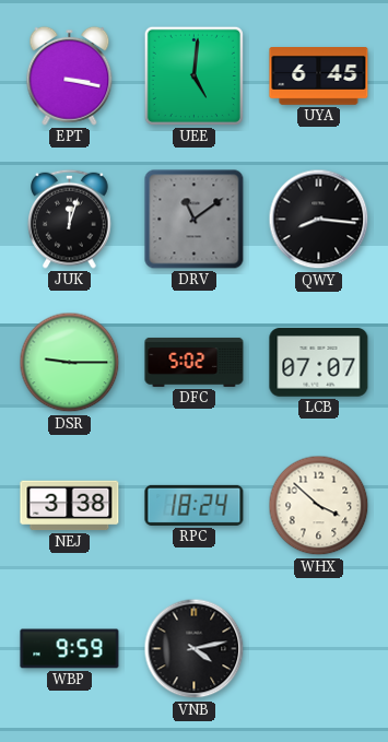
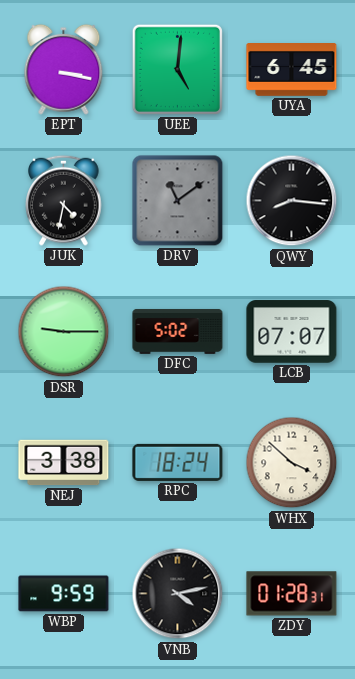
JUK: 12:03 -> 4:32 (64, 200)
ZDY: none -> 01:28 (292, 594)
